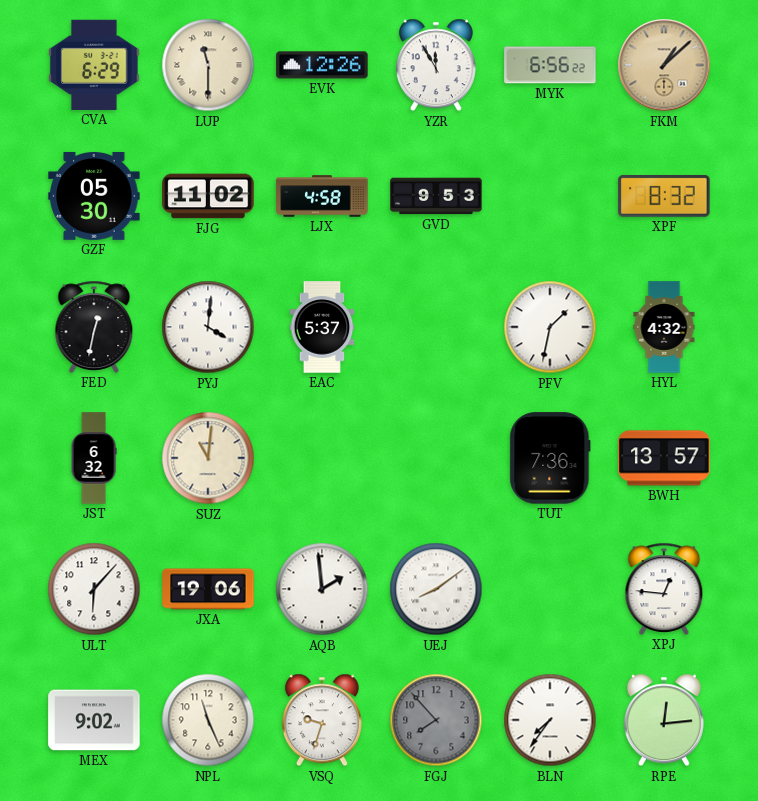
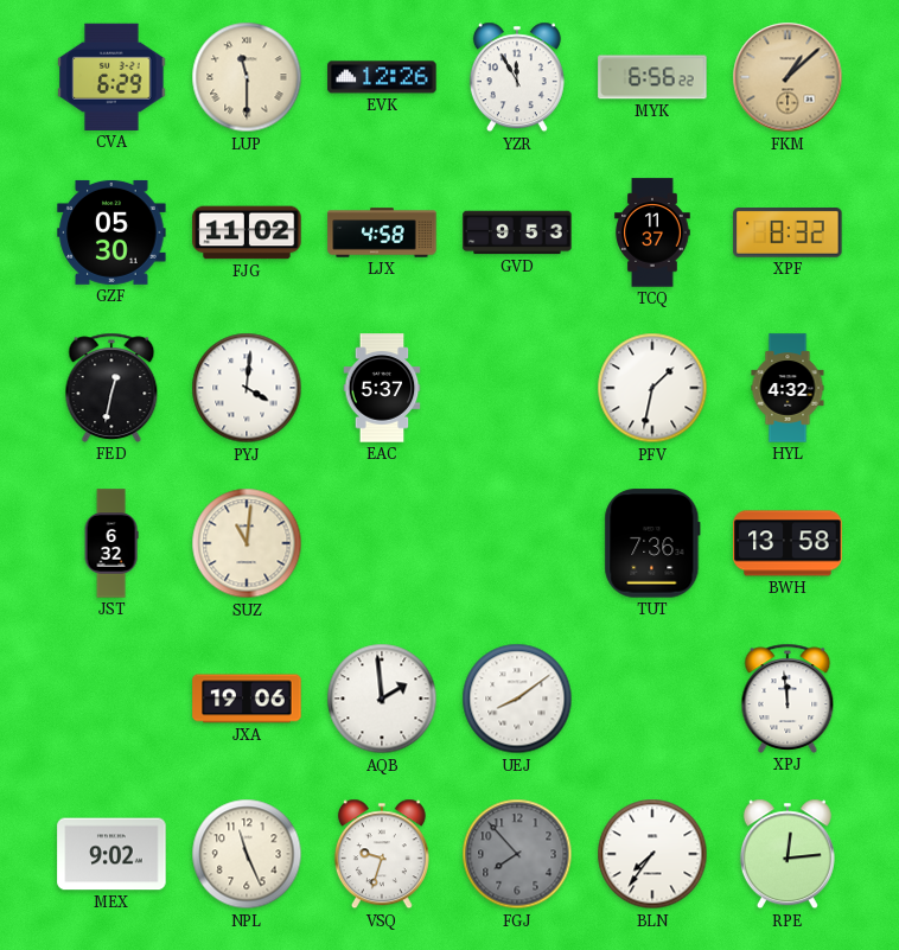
TCQ: none -> 11:37 (652, 232)
BWH: 13:57 -> 13:58 (788, 543)
ULT: 6:07 -> none (94, 589)
XPJ: 12:46 -> 11:59 (788, 699)
